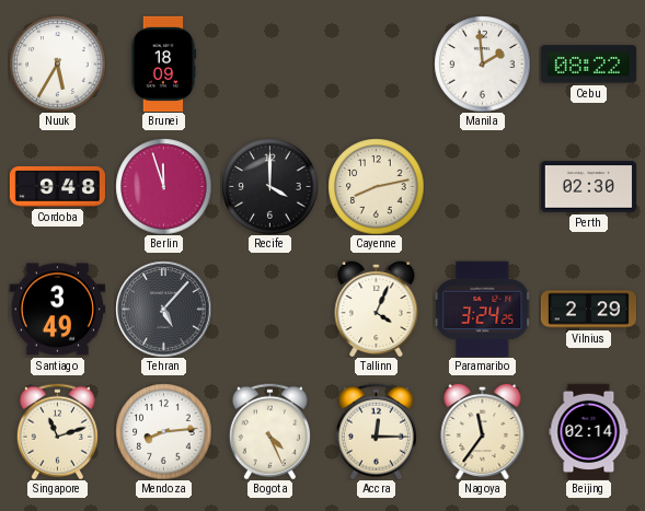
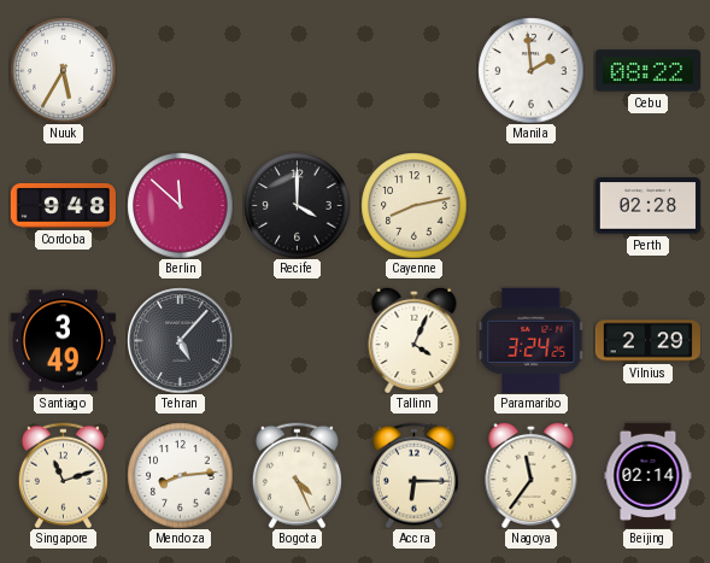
Brunei: 18:09 -> none (163, 63)
Berlin: 11:57 -> 11:52 (180, 205)
Perth: 02:30 -> 02:28 (647, 206)
Accra: 12:15 -> 6:15 (413, 475)
